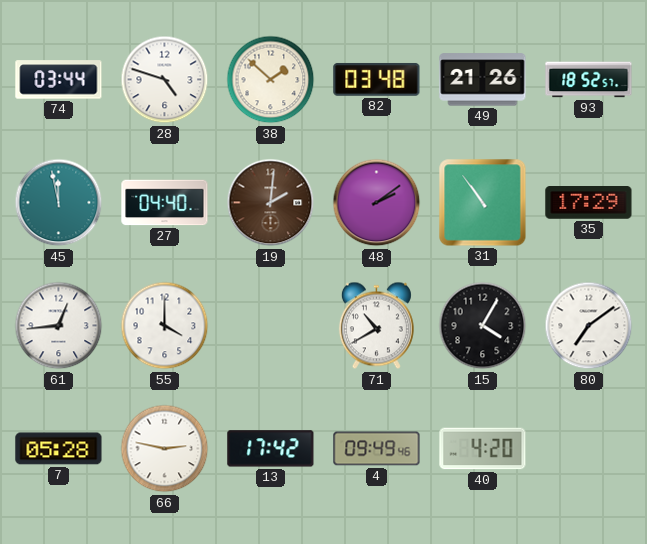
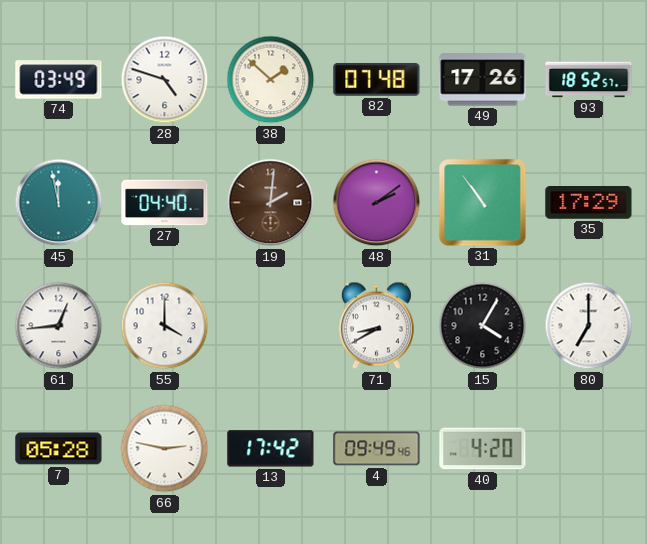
74: 03:44 -> 03:49 (59, 80)
82: 03:48 -> 07:48 (377, 79)
49: 21:26 -> 17:26 (483, 80)
71: 10:40 -> 8:40 (376, 326)
80: 7:09 -> 7:00 (589, 326)
